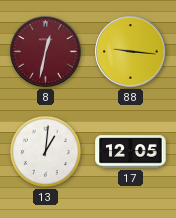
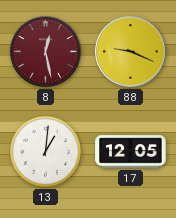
8: 12:32 -> 12:28 (46, 52)
88: 9:16 -> 9:19 (131, 52)
